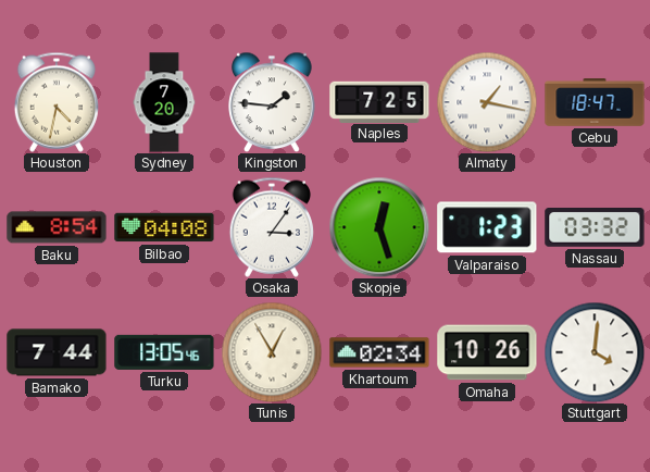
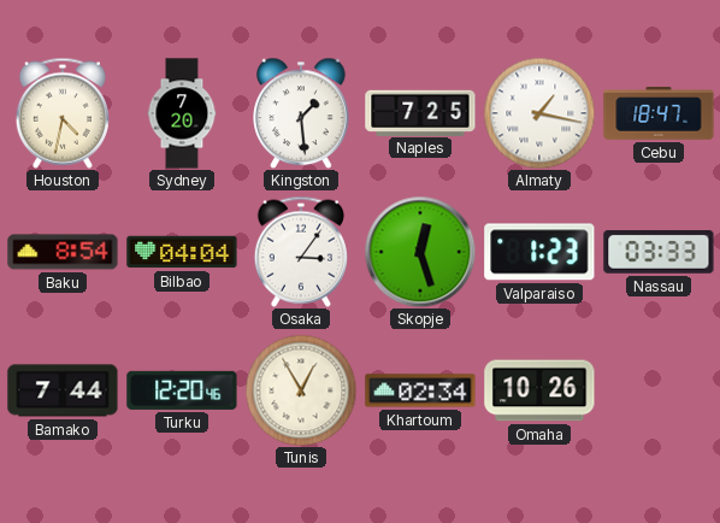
Kingston: 1:46 -> 1:29 (301, 113)
Bilbao: 04:08 -> 04:04 (182, 252)
Nassau: 03:32 -> 03:33 (659, 253)
Turku: 13:05 -> 12:20 (182, 390)
Stuttgart: 4:01 -> none (595, 352)
